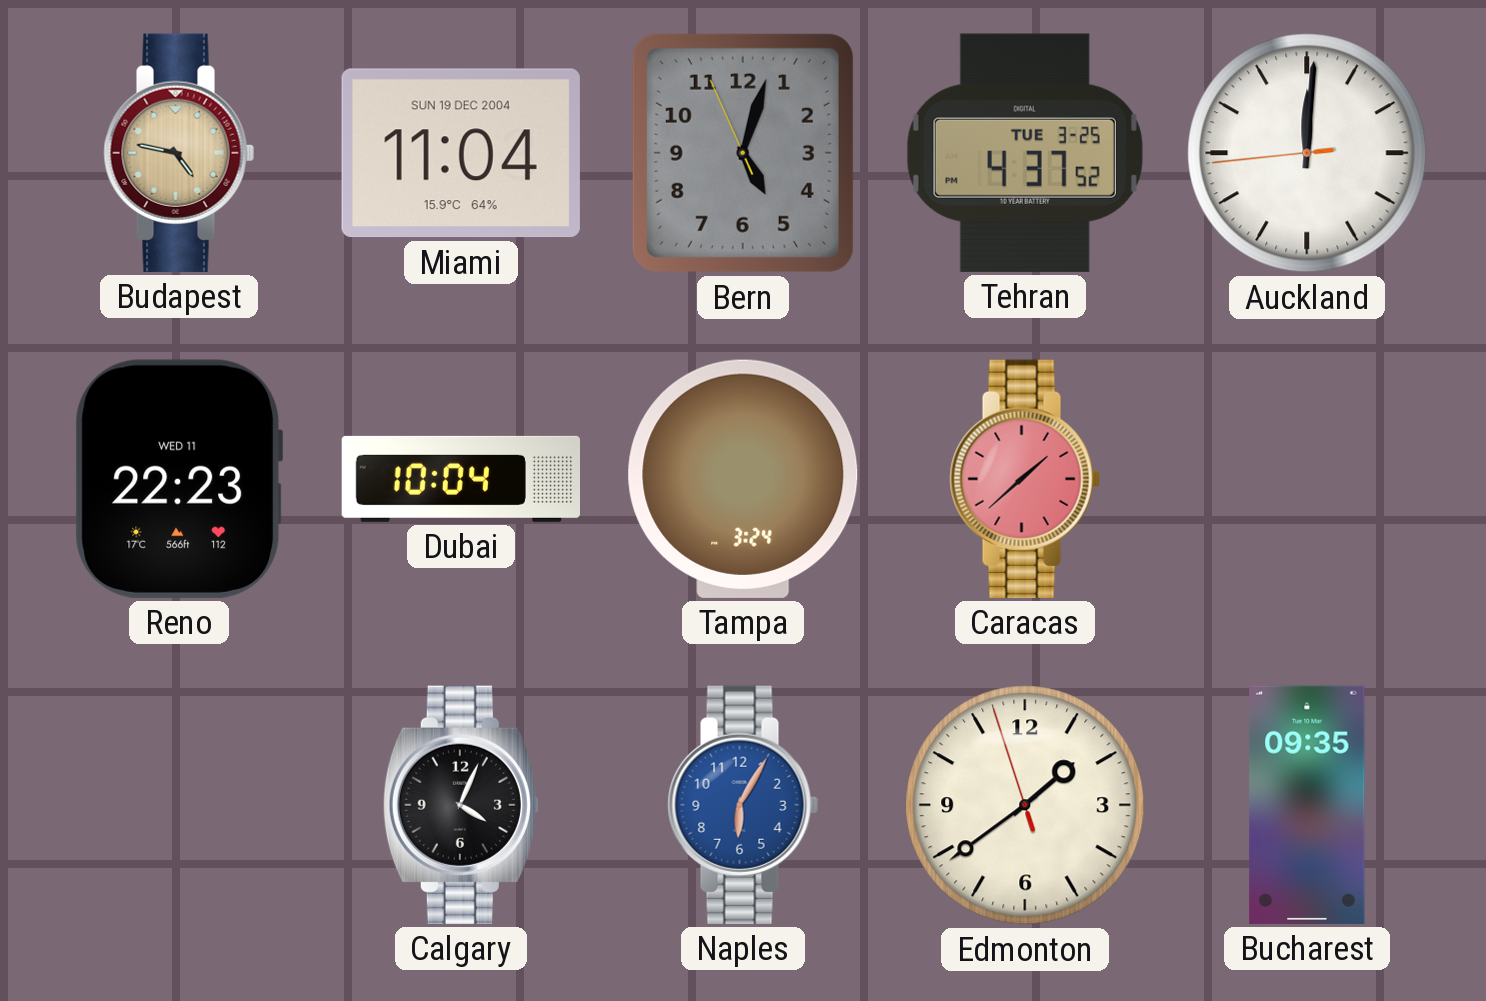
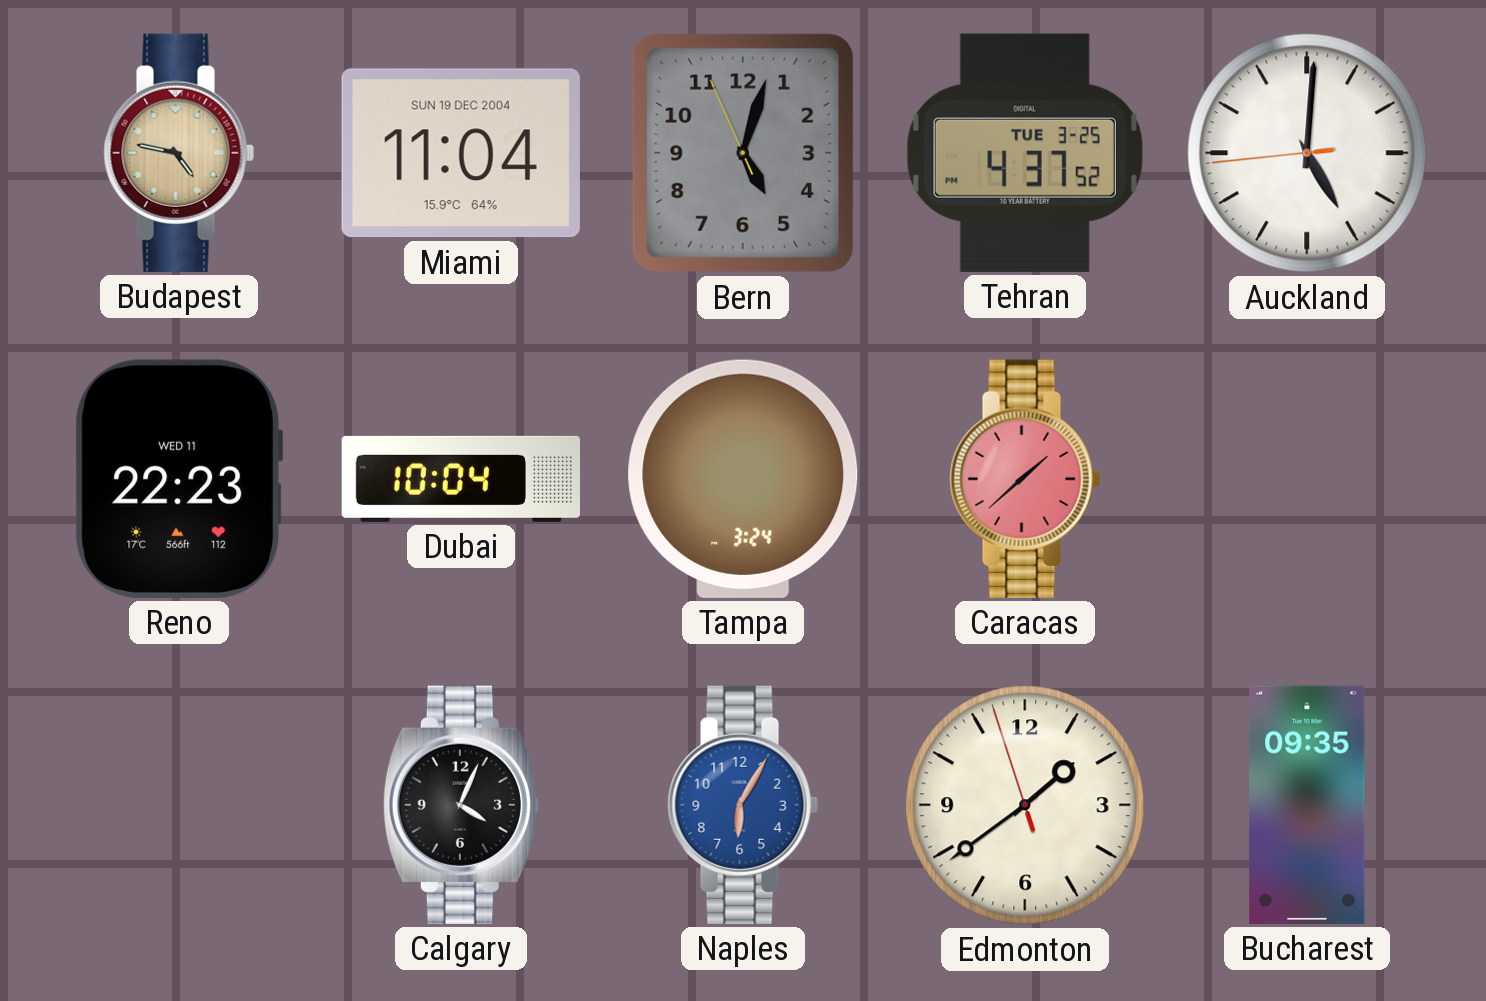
Auckland: 12:00 -> 5:00 (1307, 153)
